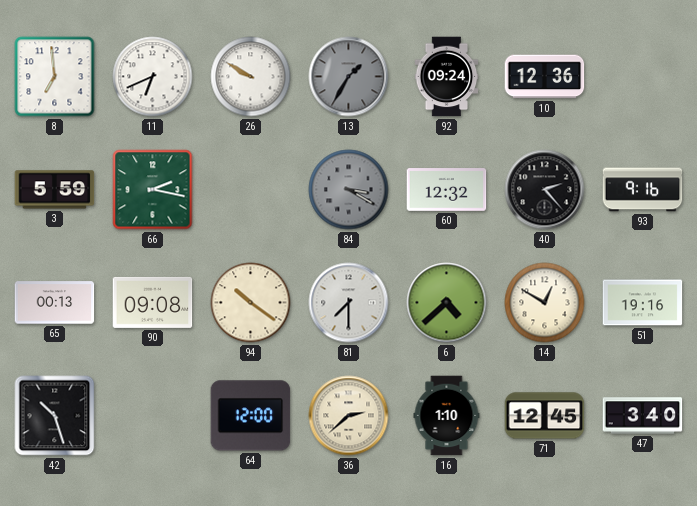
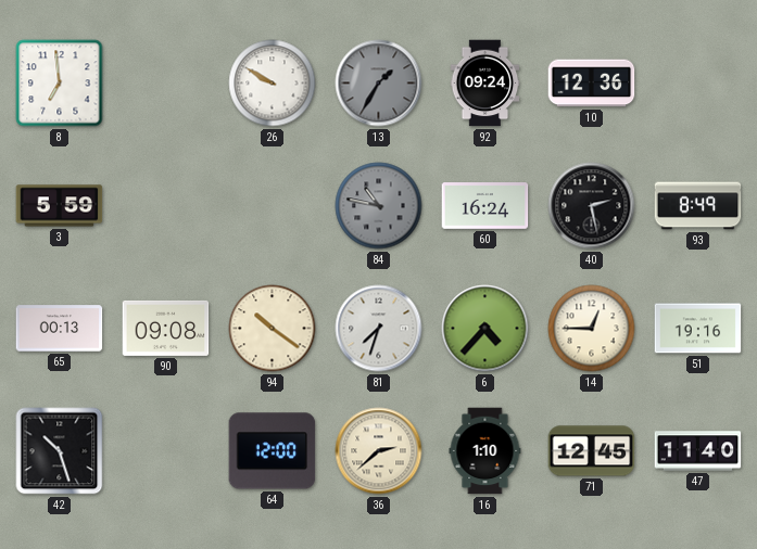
11: 6:41 -> none (153, 77)
66: 2:17 -> none (153, 190)
84: 3:20 -> 10:47 (379, 206)
60: 12:32 -> 16:24 (485, 206)
40: 2:23 -> 2:28 (592, 206)
93: 9:16 -> 8:49 (698, 206)
81: 7:30 -> 7:33 (379, 329)
6: 4:38 -> 4:37 (485, 329)
14: 12:50 -> 12:45 (592, 329)
47: 3:40 -> 11:40 (698, 451)
